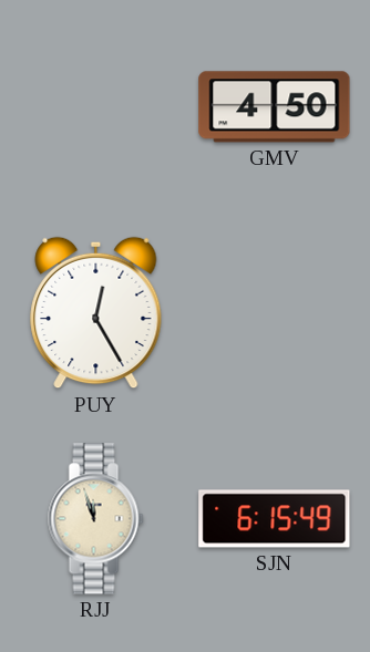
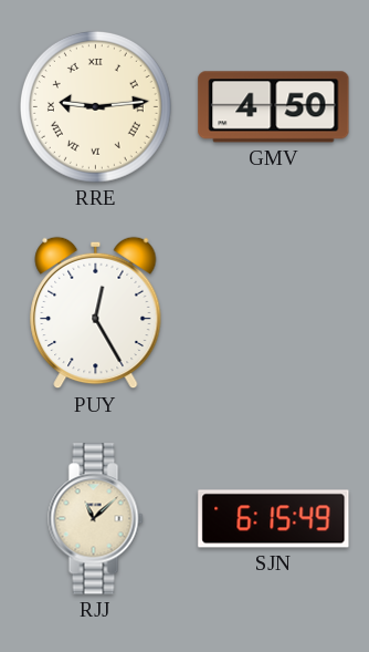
RRE: none -> 9:14 (95, 106)
RJJ: 11:57 -> 11:08 (96, 519)
